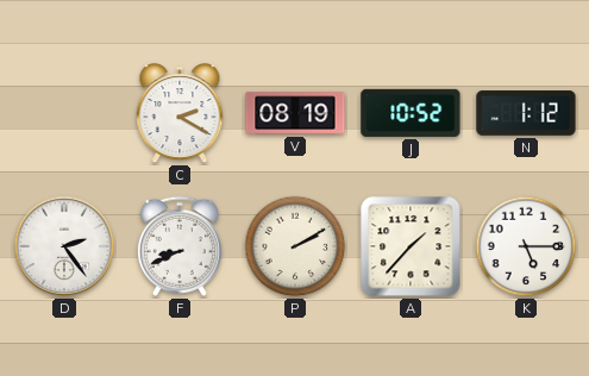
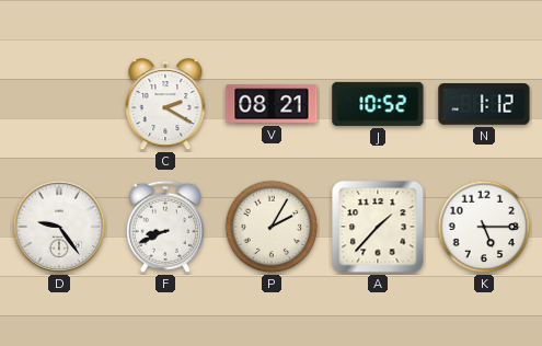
V: 08:19 -> 08:21 (272, 104)
D: 2:24 -> 9:24 (59, 227)
P: 2:10 -> 2:05 (272, 227)
